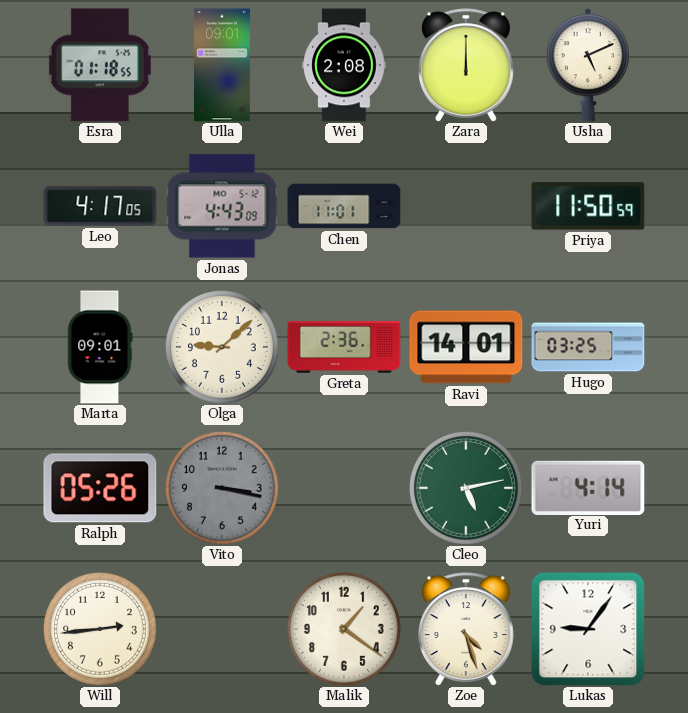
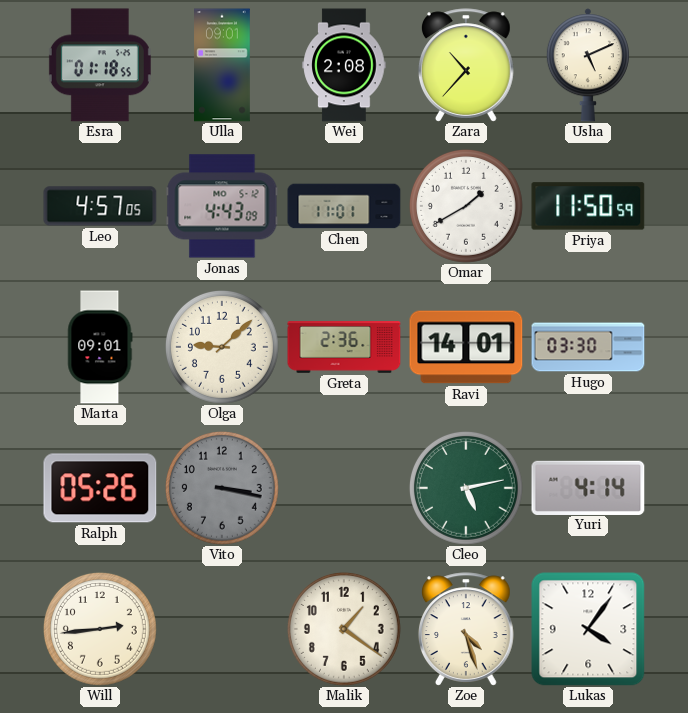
Zara: 12:00 -> 10:37 (466, 65)
Leo: 4:17 -> 4:57 (100, 206)
Omar: none -> 1:40 (466, 206)
Hugo: 03:25 -> 03:30 (588, 347)
Lukas: 9:06 -> 4:06 (588, 629)
